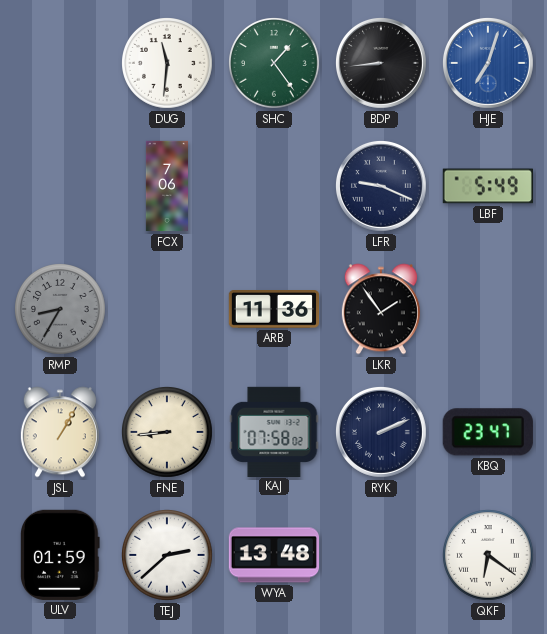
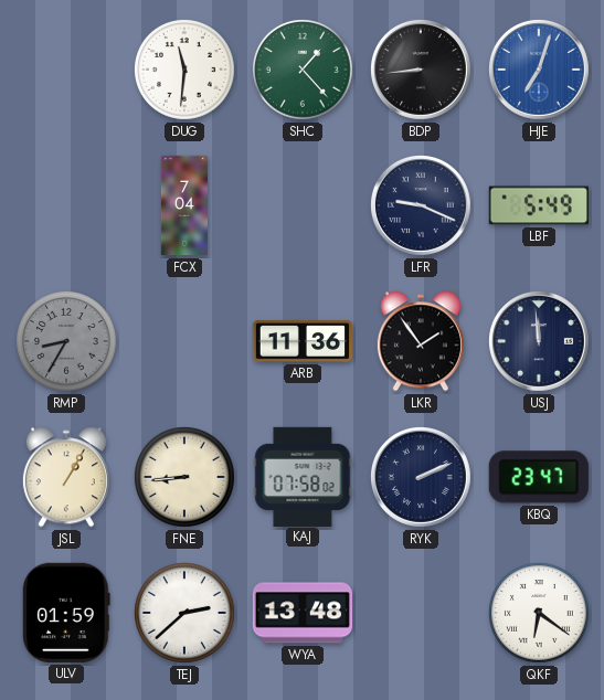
SHC: 1:24 -> 1:23 (304, 71)
FCX: 7:06 -> 7:04 (184, 205)
USJ: none -> 11:59 (540, 342)
